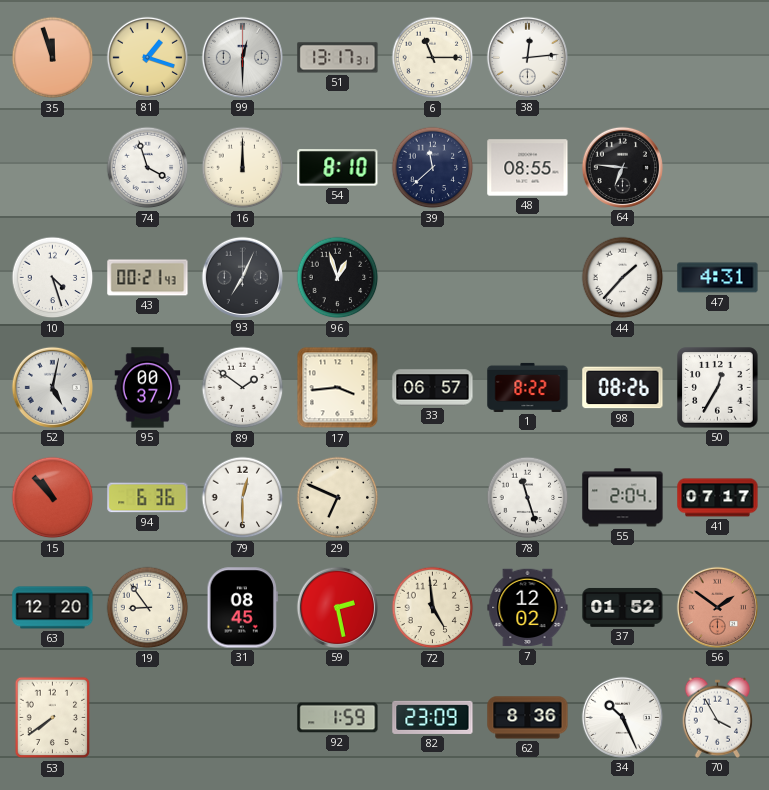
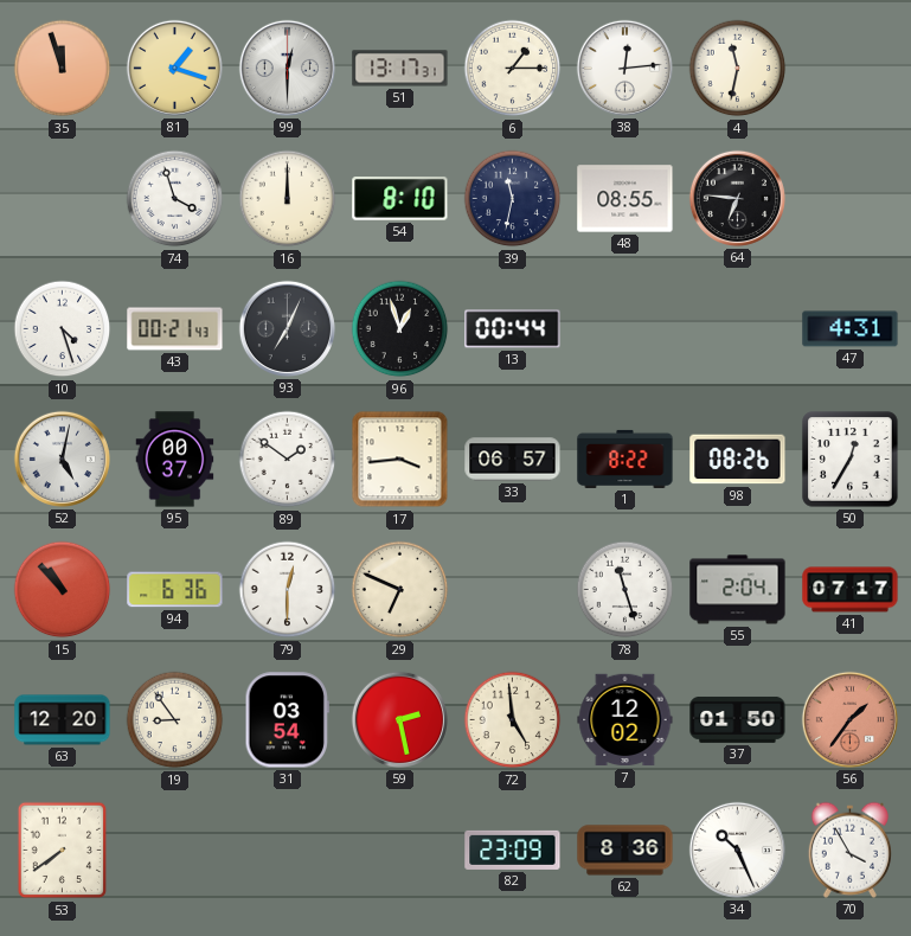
6: 11:15 -> 1:15 (513, 69)
4: none -> 11:32 (738, 69)
39: 11:38 -> 11:32 (513, 199)
13: none -> 00:44 (513, 329)
44: 1:37 -> none (623, 278)
31: 08:45 -> 03:54 (287, 720)
37: 01:52 -> 01:50 (738, 719)
56: 1:51 -> 1:36 (849, 719)
92: 1:59 -> none (338, 718)
